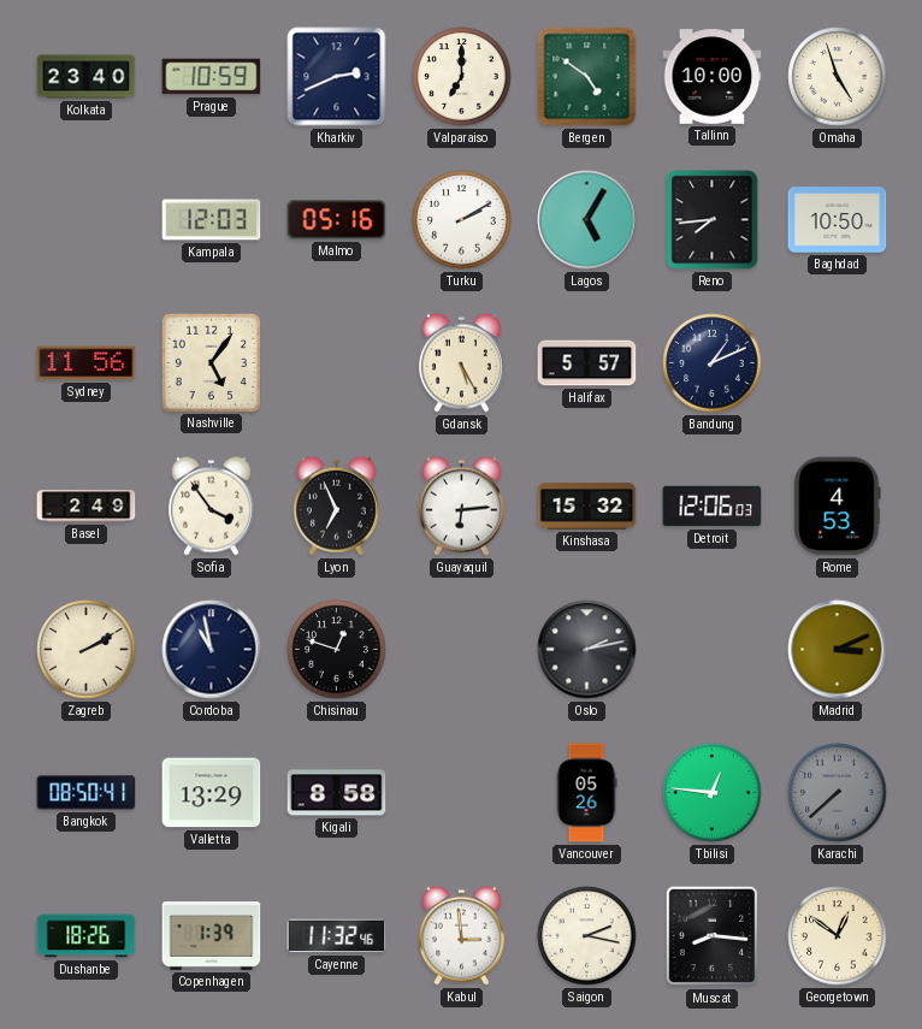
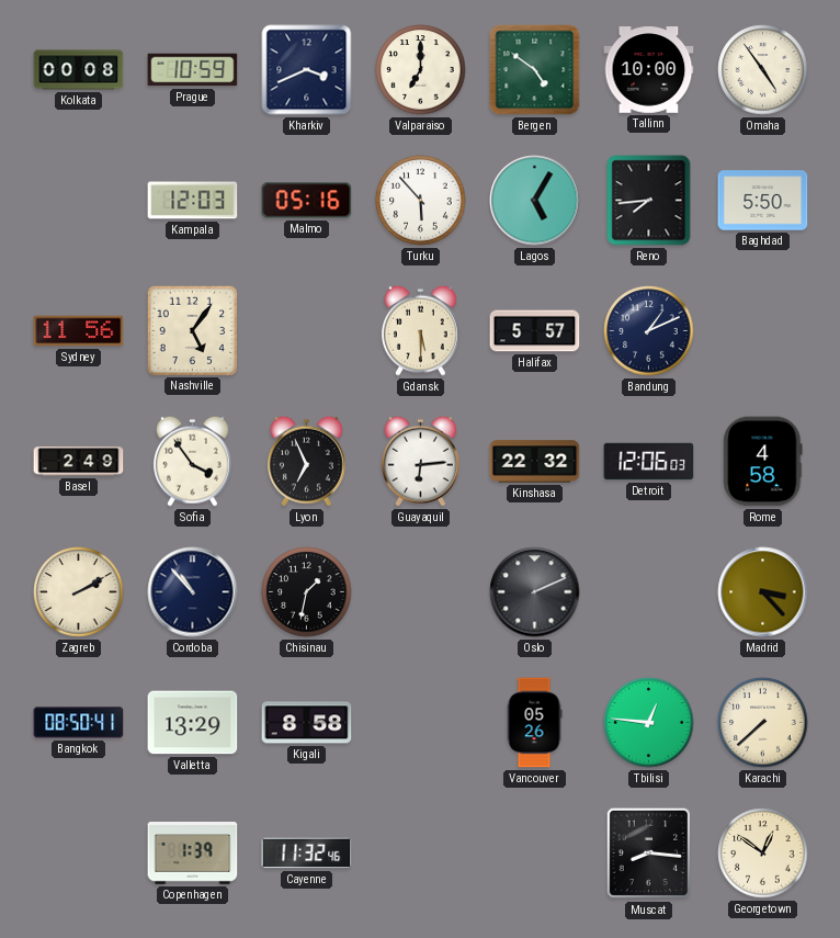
Kolkata: 23:40 -> 00:08 (79, 70)
Kharkiv: 2:41 -> 3:41 (307, 70)
Omaha: 4:57 -> 4:54 (763, 70)
Turku: 2:10 -> 5:53 (421, 201)
Baghdad: 10:50 -> 5:50 (763, 201)
Gdansk: 5:25 -> 5:30 (420, 330)
Kinshasa: 15:32 -> 22:32 (535, 462)
Rome: 4:53 -> 4:58 (763, 462)
Cordoba: 10:58 -> 10:53 (193, 592)
Chisinau: 12:48 -> 1:32 (307, 592)
Oslo: 2:13 -> 2:11 (535, 592)
Madrid: 3:11 -> 3:23 (763, 592)
Karachi dial: grey -> cream (763, 723)
Dushanbe: 18:26 -> none (87, 936)
Kabul: 2:59 -> none (461, 935)
Saigon: 2:17 -> none (587, 936)
